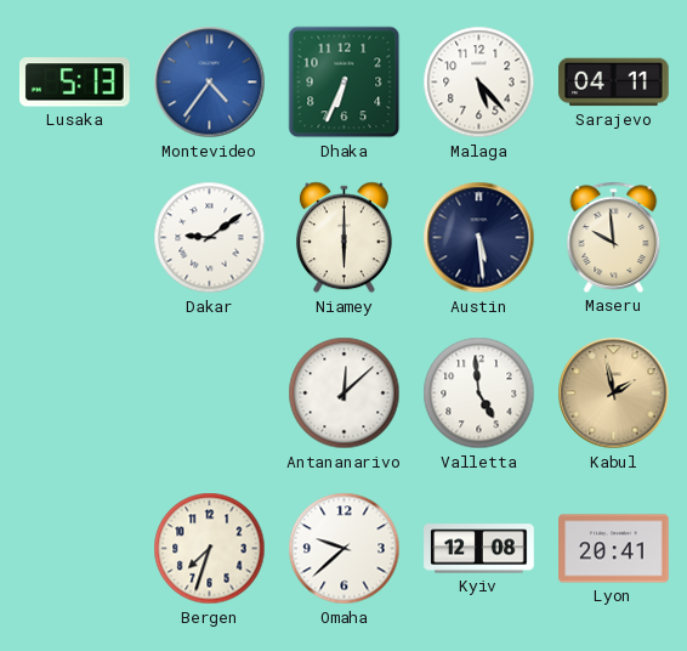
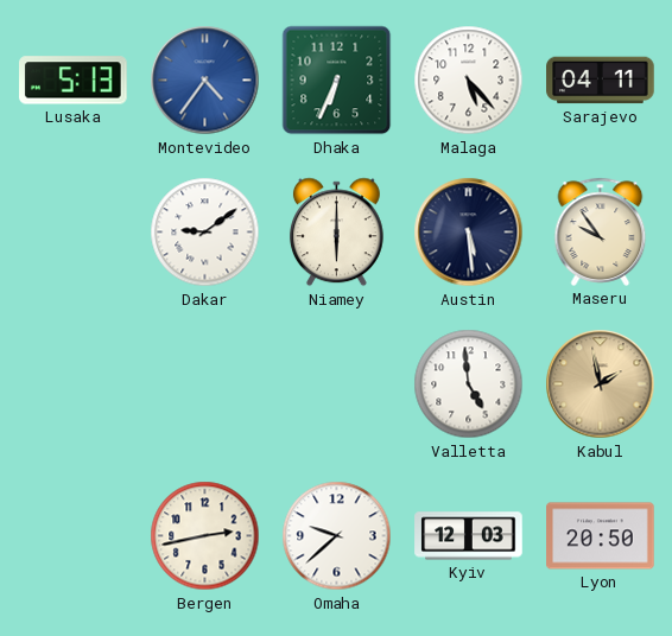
Maseru: 9:59 -> 9:54 (601, 231)
Antananarivo: 12:08 -> none (345, 394)
Bergen: 7:33 -> 2:43 (205, 536)
Kyiv: 12:08 -> 12:03 (469, 536)
Lyon: 20:41 -> 20:50 (601, 536)
